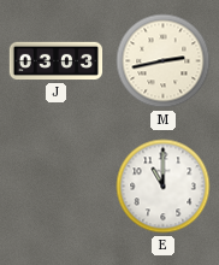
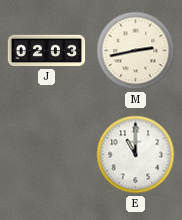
J: 03:03 -> 02:03 (47, 51)
